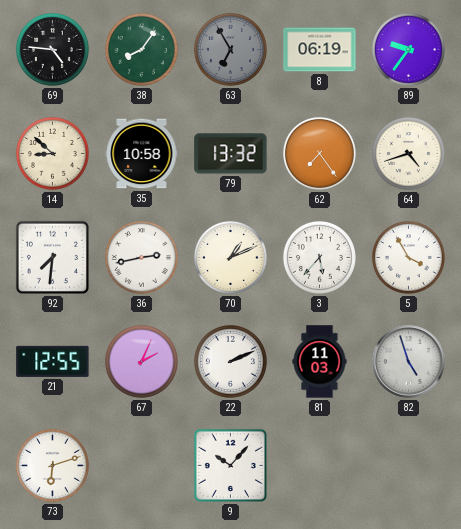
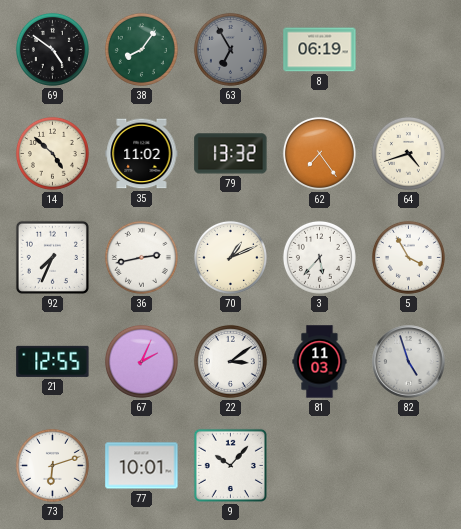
69: 4:46 -> 4:51 (52, 49)
89: 9:36 -> none (408, 49)
14: 8:52 -> 4:52 (52, 153)
35: 10:58 -> 11:02 (142, 154)
92: 7:31 -> 7:34 (52, 257)
22: 2:11 -> 3:09 (230, 361)
77: none -> 10:01 (142, 466)
